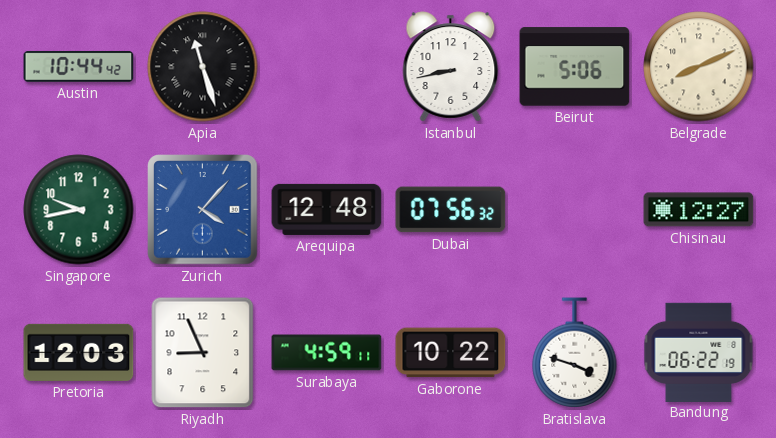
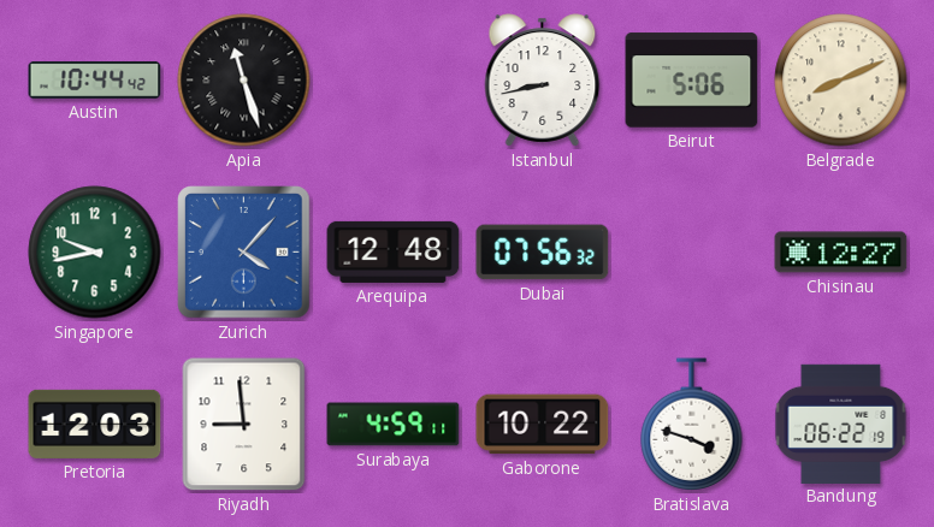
Riyadh: 8:56 -> 8:59 (244, 425)
